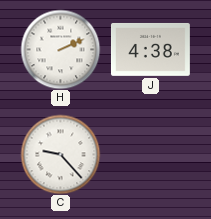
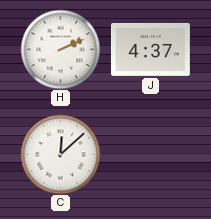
J: 4:38 -> 4:37 (150, 49)
C: 9:23 -> 12:08 (60, 154)
